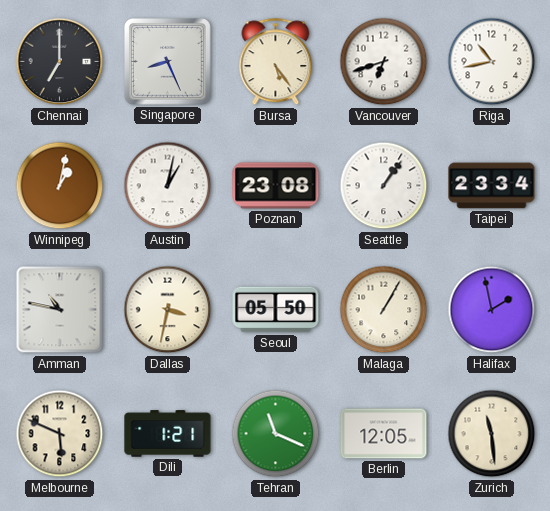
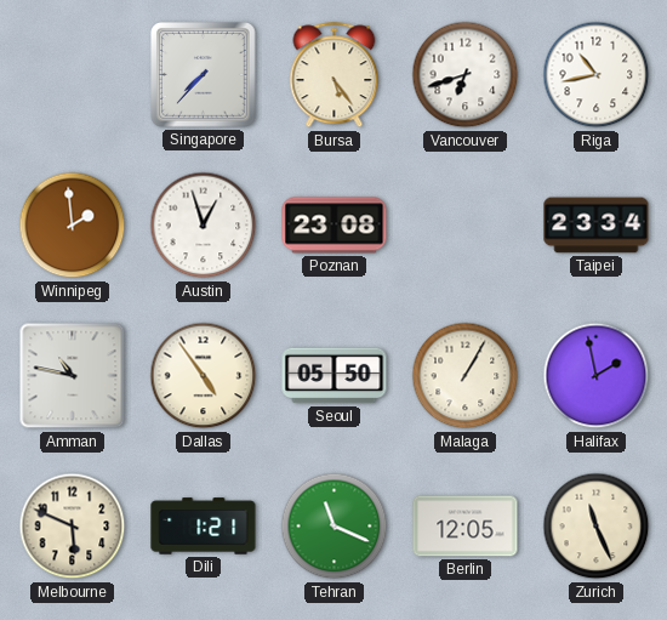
Chennai: 7:00 -> none (60, 62)
Singapore: 8:26 -> 7:37 (204, 75)
Winnipeg: 1:02 -> 1:59 (73, 226)
Austin: 1:02 -> 12:57 (204, 226)
Seattle: 1:06 -> none (384, 186)
Dallas: 3:32 -> 4:54 (204, 376)
Zurich: 11:29 -> 11:26 (597, 527)
